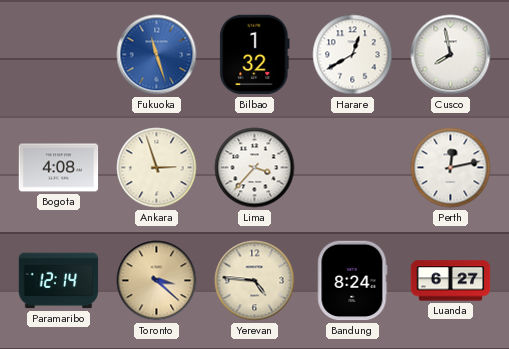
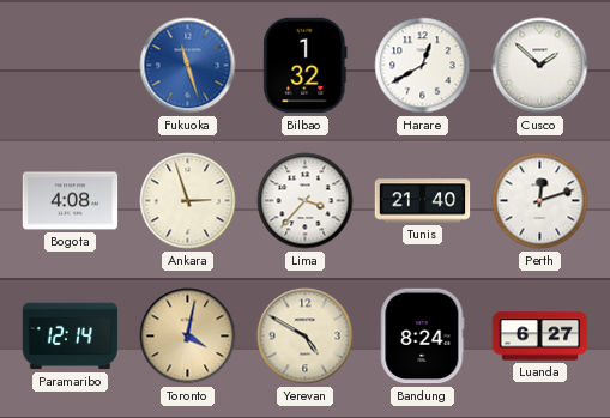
Cusco: 7:58 -> 1:52 (540, 66)
Tunis: none -> 21:40 (423, 201)
Perth: 12:13 -> 12:12 (540, 201)
Toronto: 3:22 -> 4:02 (188, 337)
Yerevan: 4:46 -> 4:50 (306, 337)
